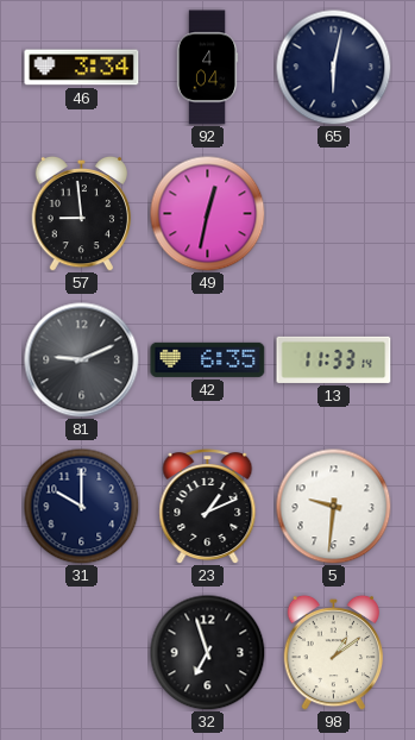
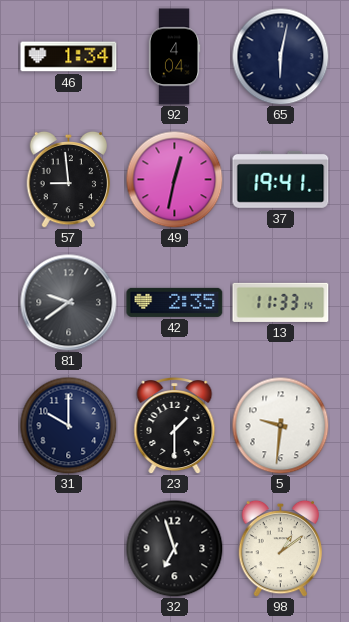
46: 3:34 -> 1:34 (69, 57)
37: none -> 19:41 (281, 179)
81: 9:11 -> 9:39 (69, 303)
42: 6:35 -> 2:35 (175, 302)
23: 1:11 -> 1:30 (175, 426)
